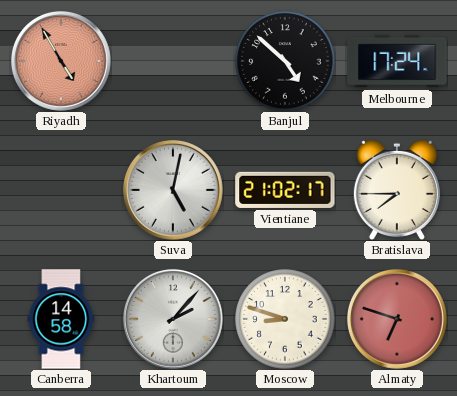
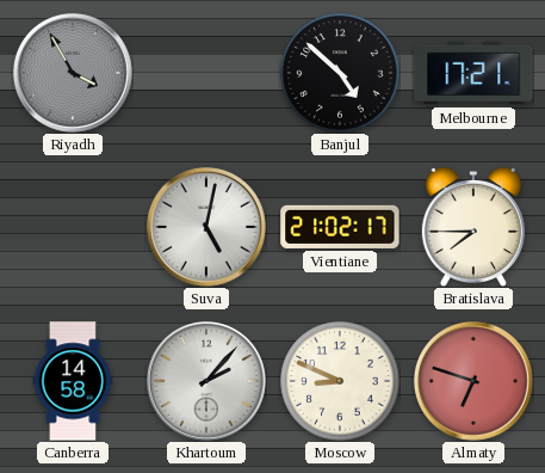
Riyadh: 4:55 -> 3:55 (73, 73)
Riyadh dial: salmon -> grey (73, 73)
Melbourne: 17:24 -> 17:21 (473, 73)
Moscow: 8:48 -> 8:49 (340, 381)
